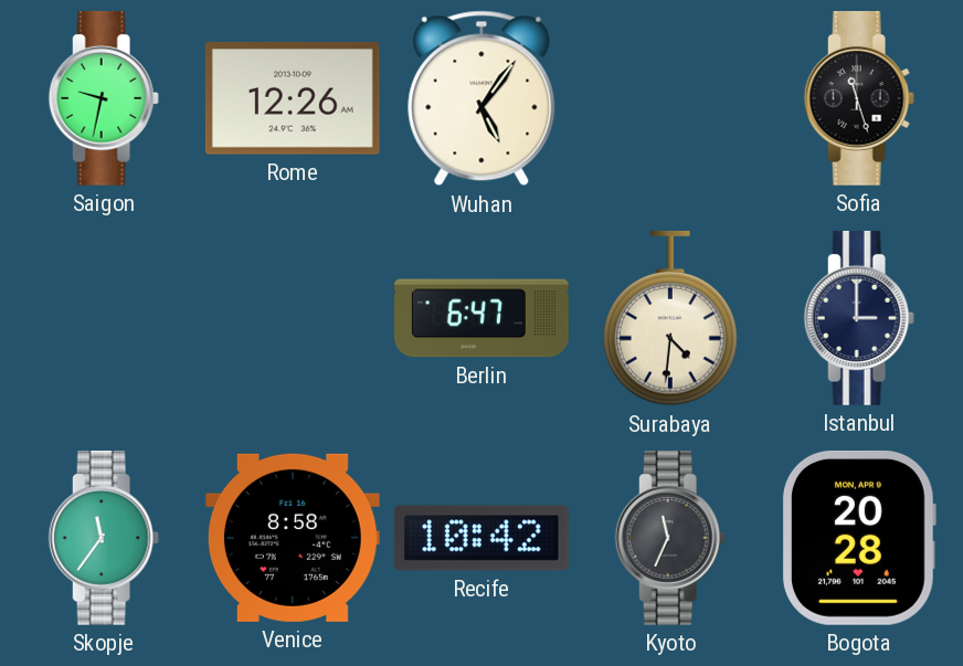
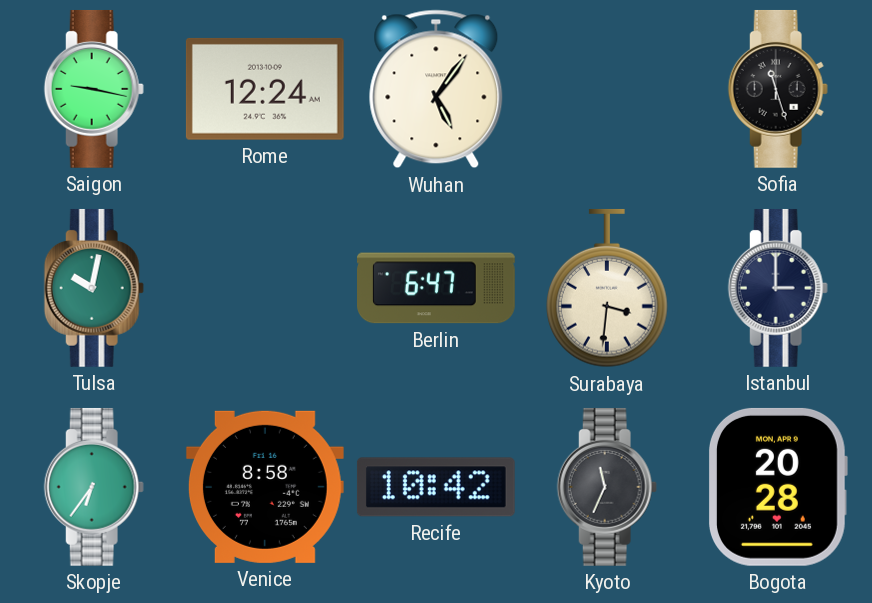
Saigon: 9:32 -> 9:17 (94, 89)
Rome: 12:26 -> 12:24 (265, 89)
Tulsa: none -> 10:02 (94, 288)
Surabaya: 4:31 -> 3:31 (608, 288)
Skopje: 11:36 -> 6:36 (94, 487)
